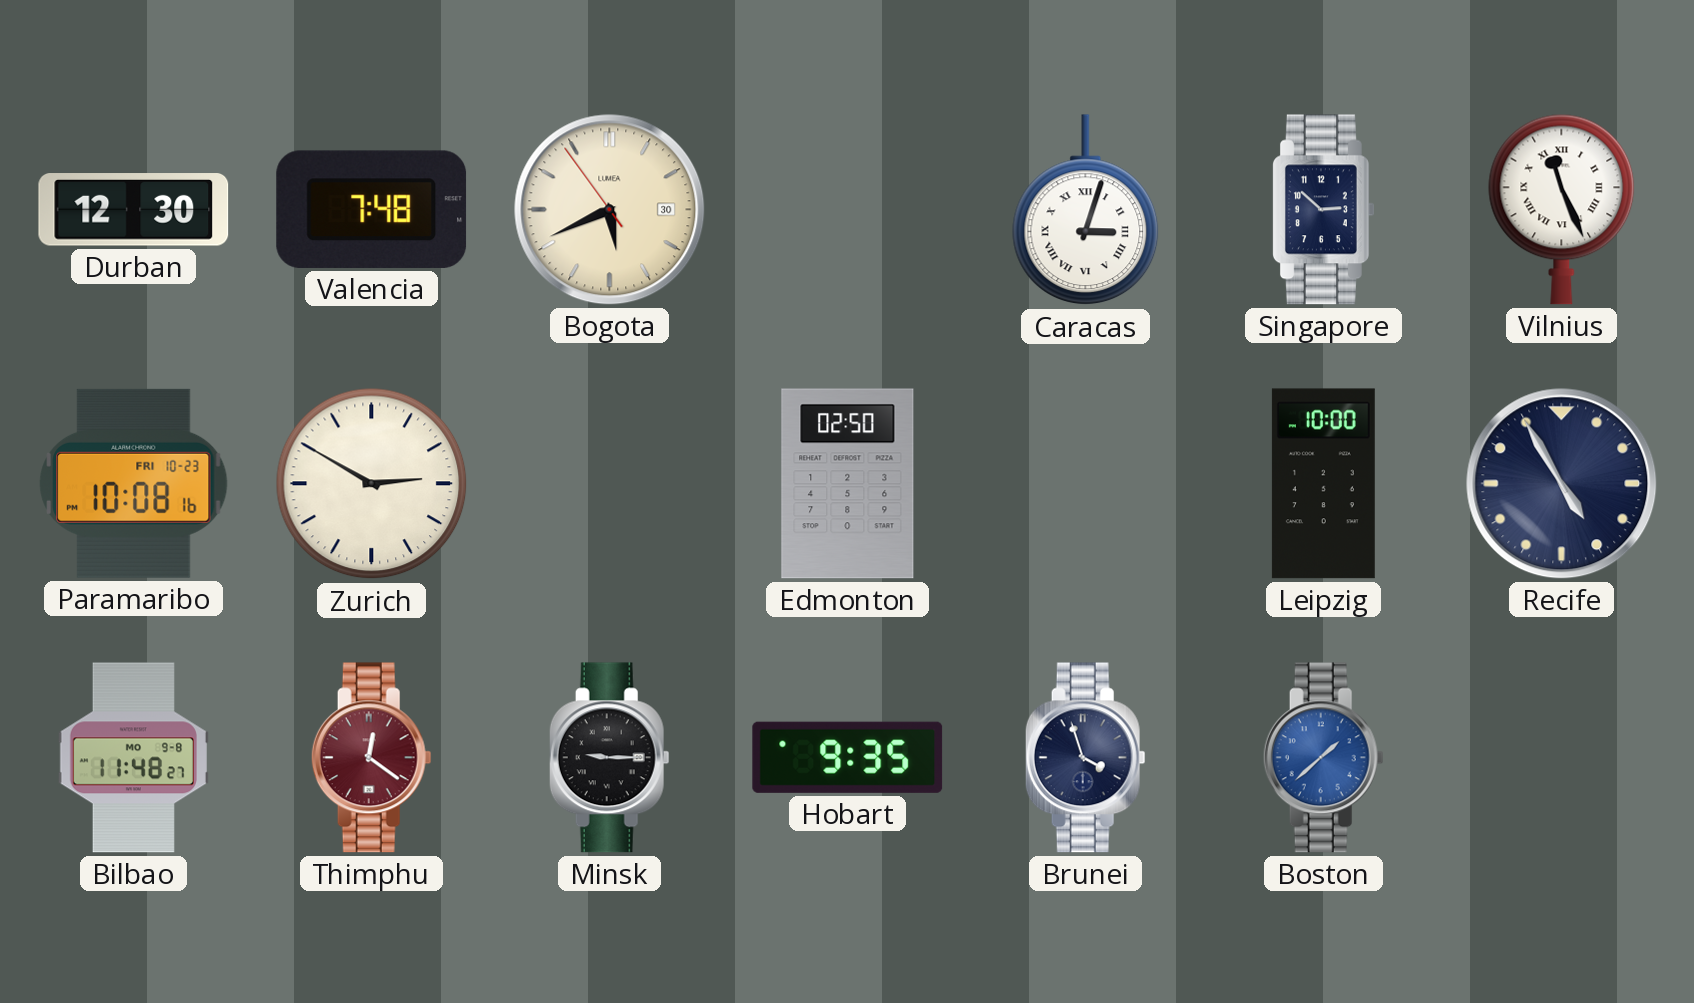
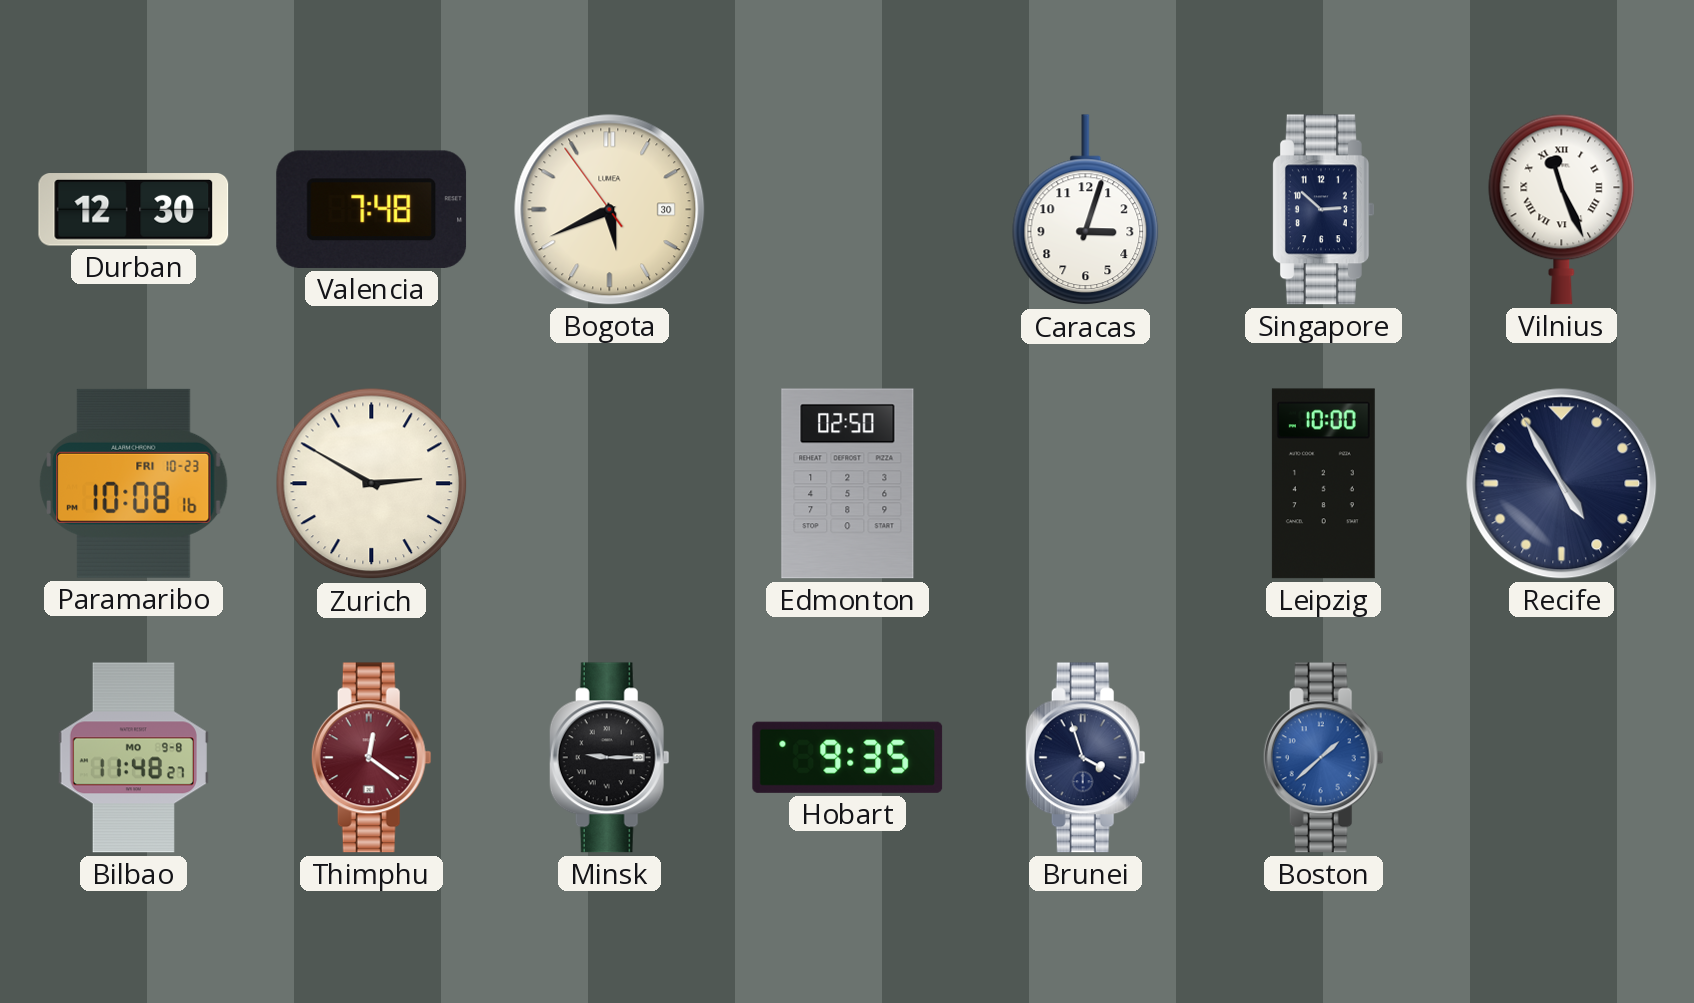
Caracas numerals: Roman -> Arabic (1086, 210)
